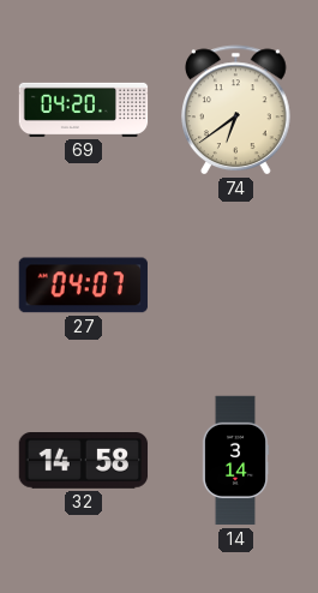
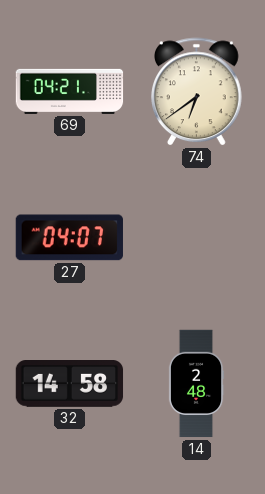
69: 04:20 -> 04:21 (70, 91)
14: 3:14 -> 2:48 (196, 384)
